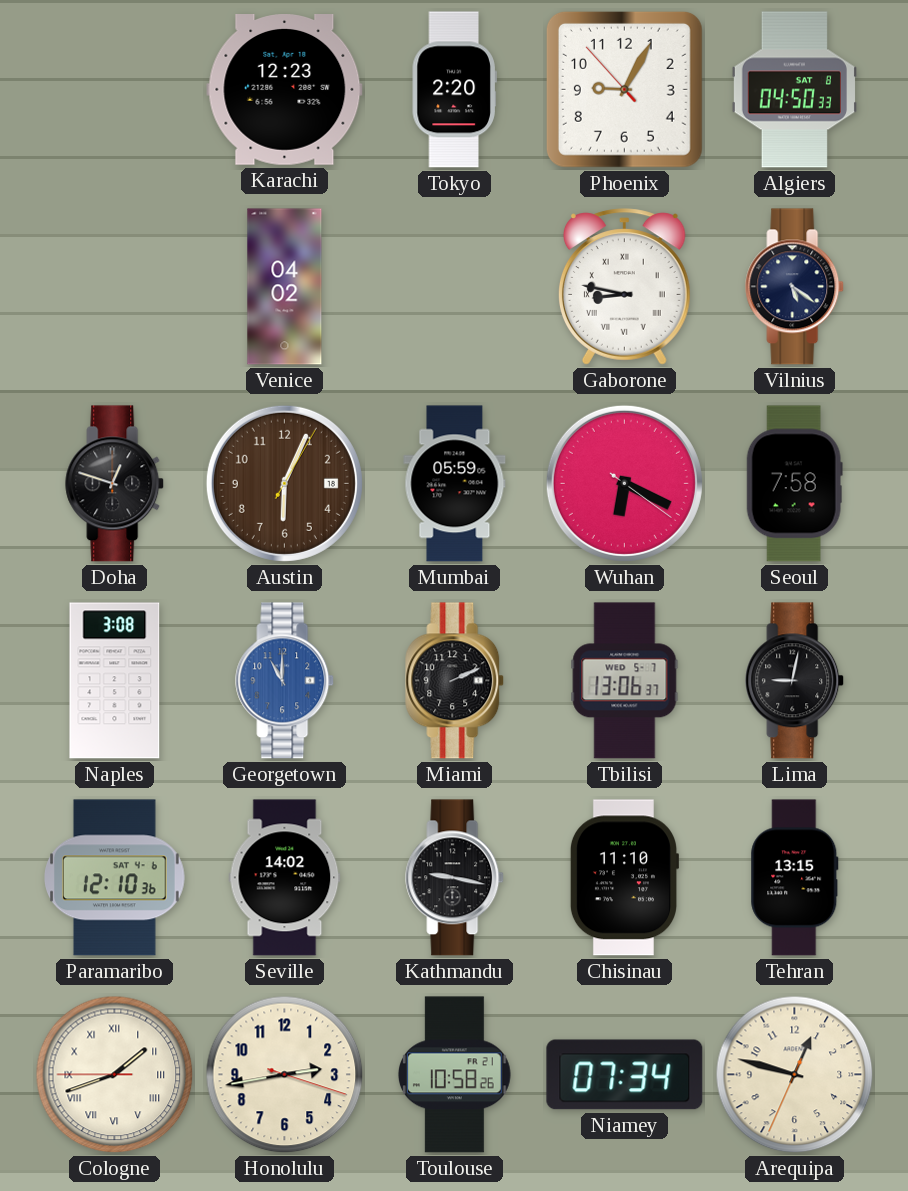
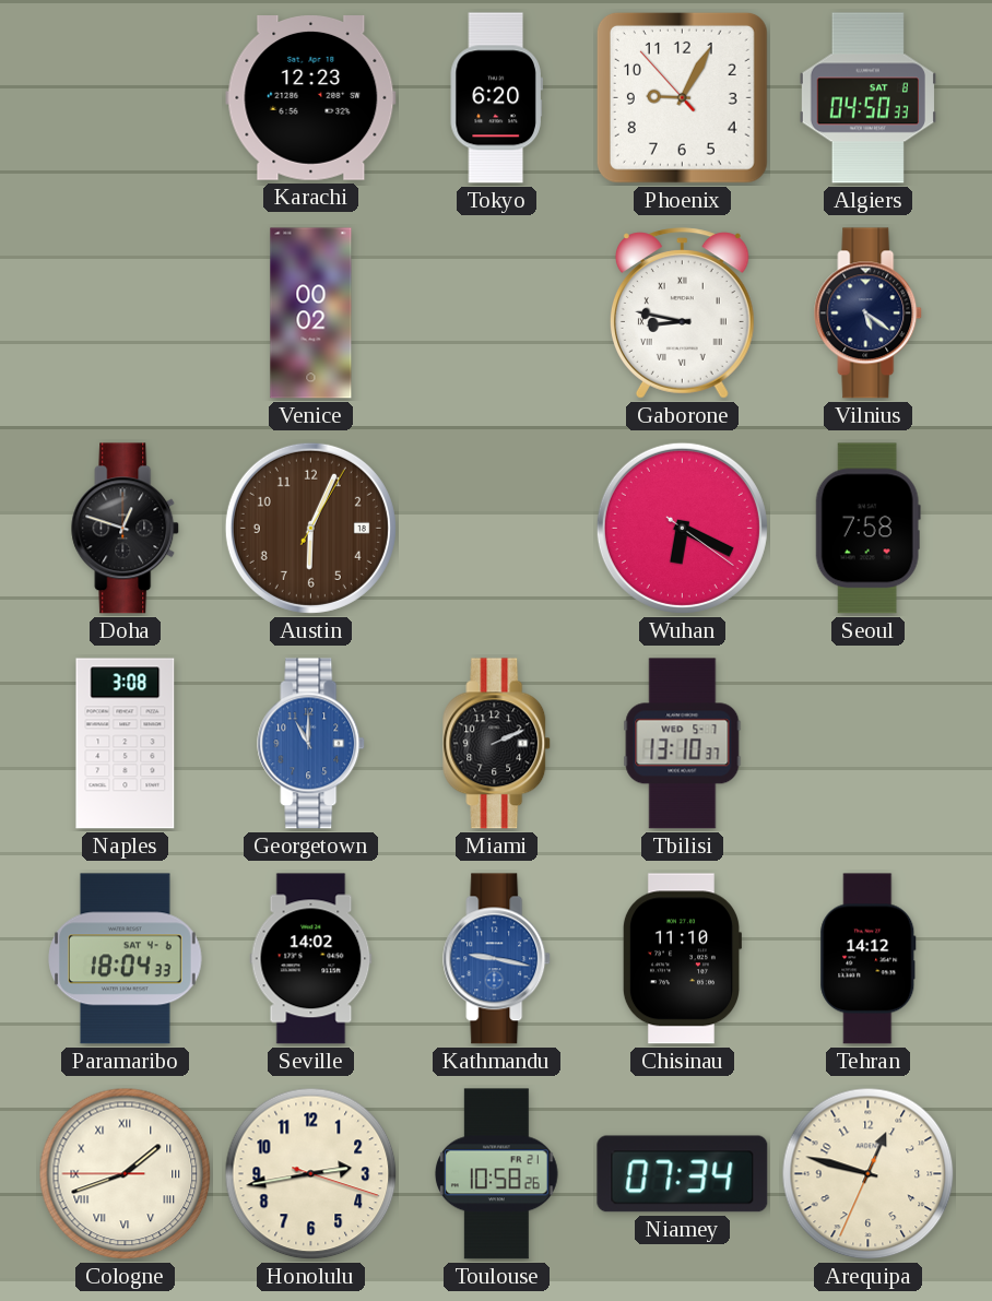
Tokyo: 2:20 -> 6:20 (496, 98)
Venice: 04:02 -> 00:02 (311, 314)
Mumbai: 05:59 -> none (455, 484)
Tbilisi: 13:06 -> 13:10 (683, 744)
Lima: 9:02 -> none (795, 681)
Paramaribo: 12:10 -> 18:04 (126, 959)
Kathmandu dial: black -> blue (497, 959)
Tehran: 13:15 -> 14:12 (869, 959)
